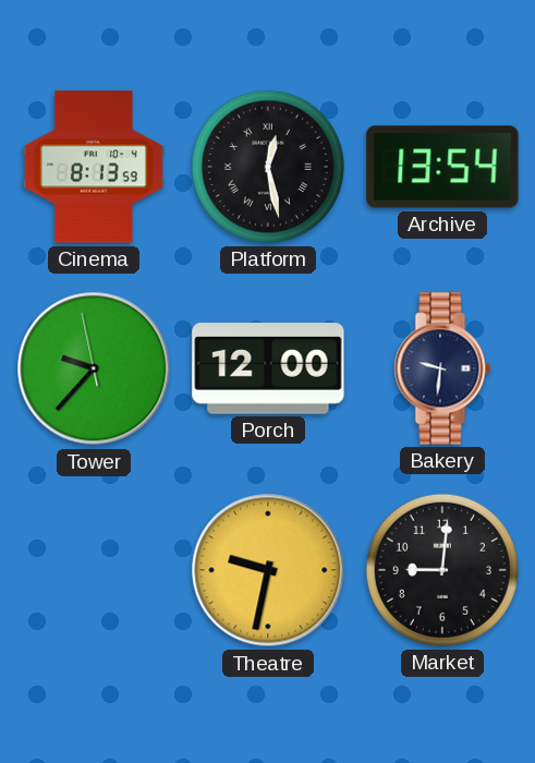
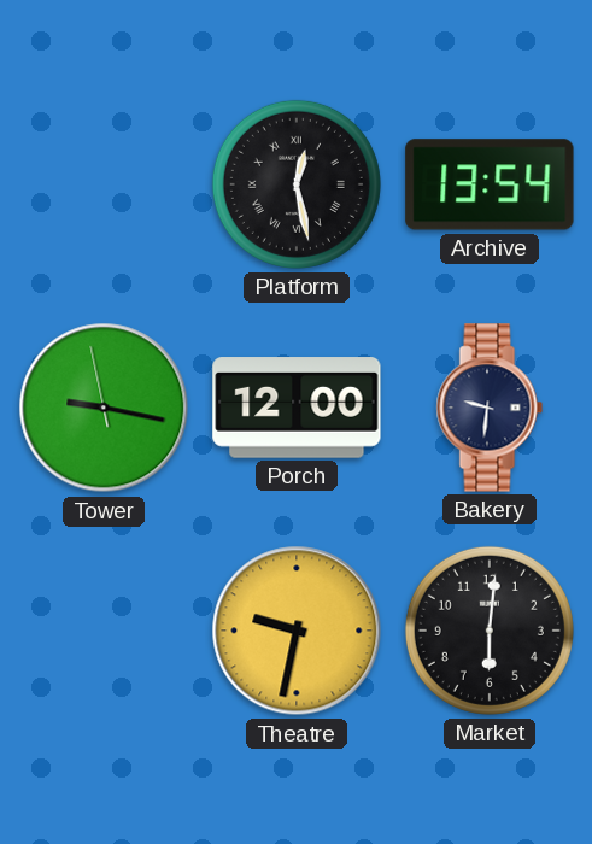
Cinema: 8:13 -> none (94, 167)
Tower: 9:36 -> 9:16 (104, 408)
Market: 9:01 -> 6:01 (490, 631)
